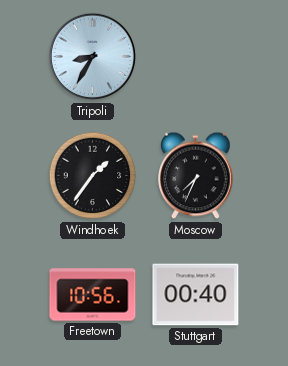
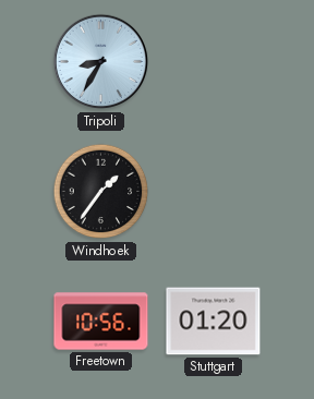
Moscow: 7:34 -> none (196, 176)
Stuttgart: 00:40 -> 01:20 (214, 322)
